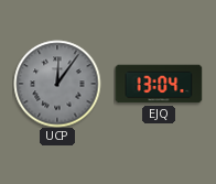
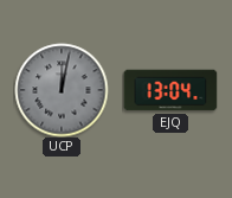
UCP: 12:06 -> 12:02 (62, 90)
